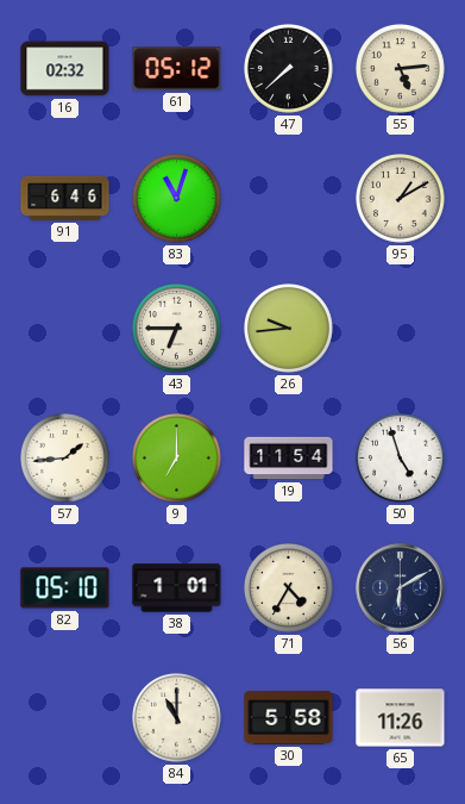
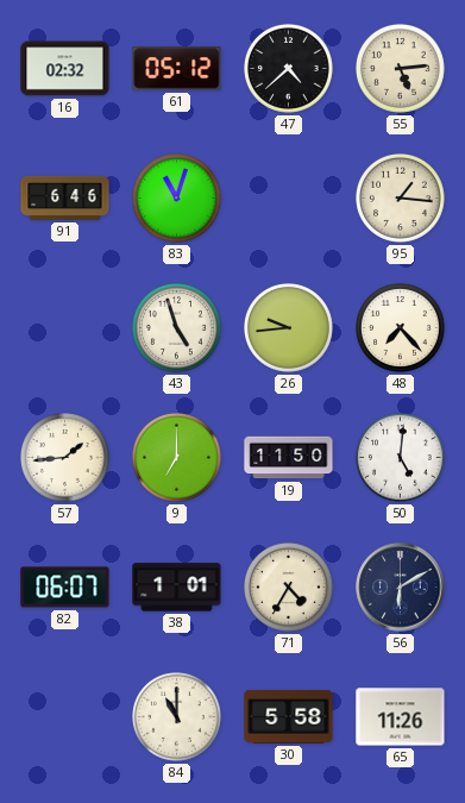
47: 7:38 -> 4:38 (289, 69)
95: 1:10 -> 1:16 (401, 199)
43: 6:45 -> 4:57 (177, 328)
48: none -> 7:23 (401, 328)
19: 11:54 -> 11:50 (289, 458)
50: 4:57 -> 5:01 (401, 458)
82: 05:10 -> 06:07 (65, 588)
